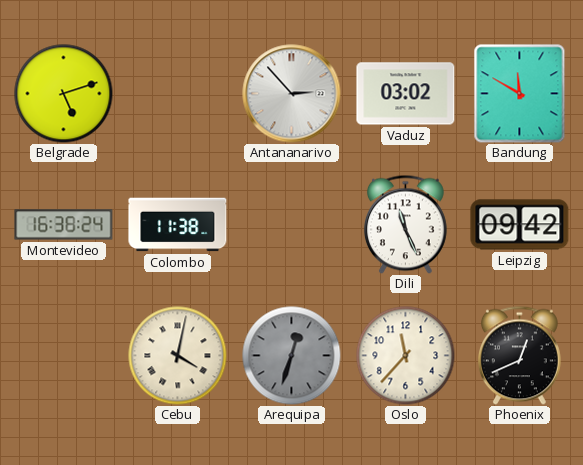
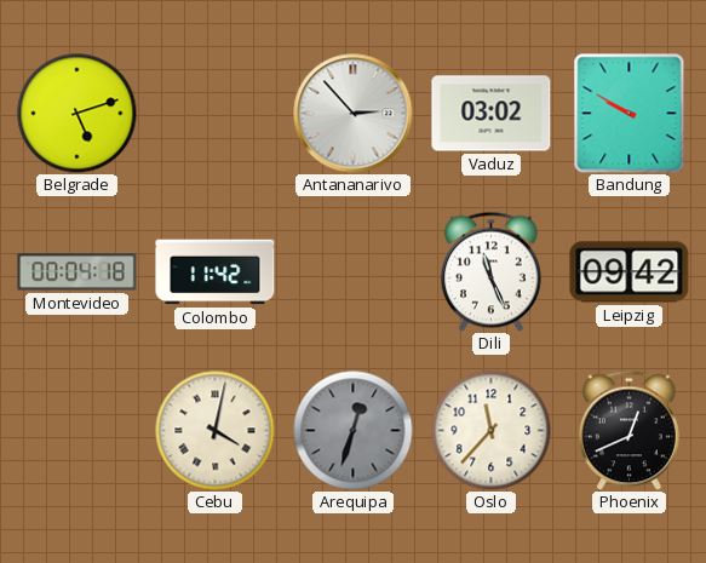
Bandung: 11:50 -> 9:50 (630, 114)
Montevideo: 16:38 -> 00:04 (78, 272)
Colombo: 11:38 -> 11:42 (216, 272)
